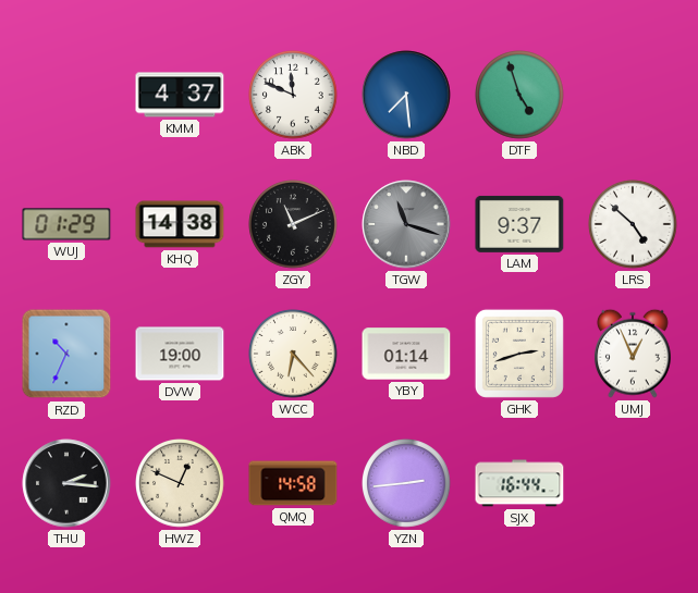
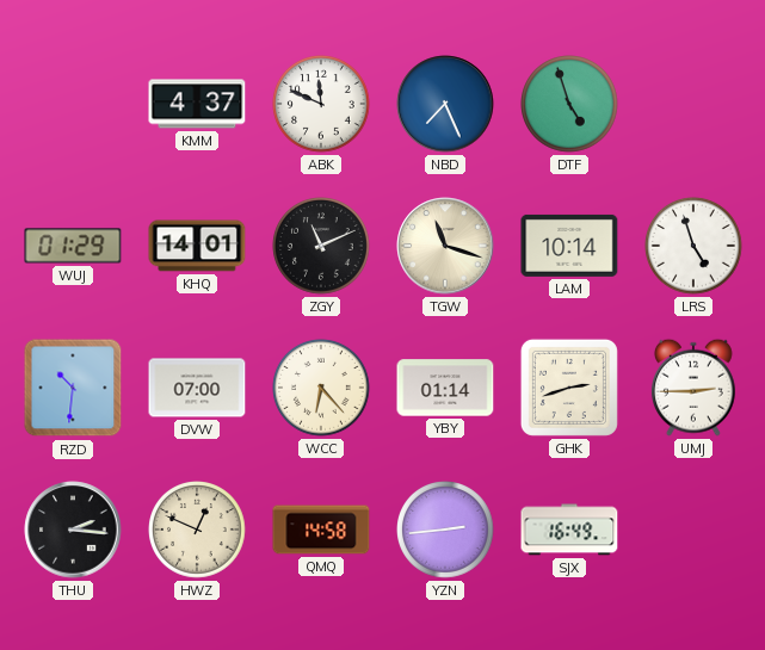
NBD: 7:29 -> 7:26 (445, 104)
KHQ: 14:38 -> 14:01 (197, 246)
TGW dial: grey -> cream (445, 246)
LAM: 9:37 -> 10:14 (569, 246)
LRS: 4:52 -> 4:57 (695, 247)
RZD: 10:34 -> 10:31 (73, 388)
DVW: 19:00 -> 07:00 (197, 388)
UMJ: 12:56 -> 2:45 (693, 388)
SJX: 16:44 -> 16:49 (569, 530)
